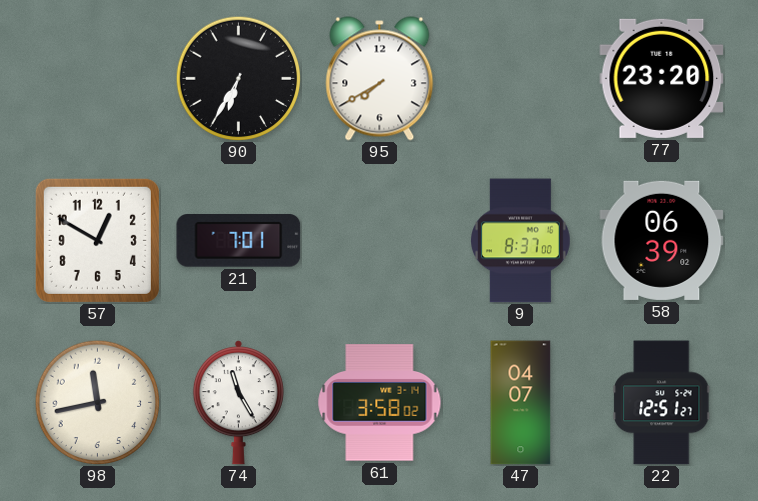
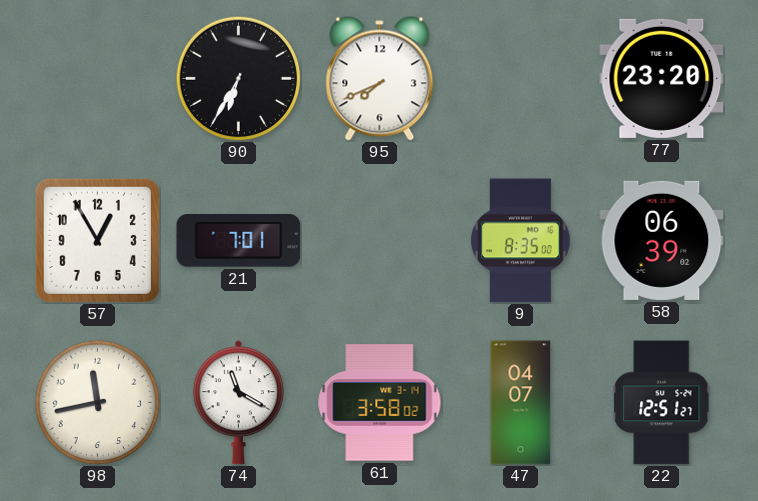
95: 7:40 -> 7:41 (380, 79)
57: 12:50 -> 12:55 (97, 240)
9: 8:37 -> 8:35 (521, 241)
74: 11:25 -> 11:20 (238, 403)
